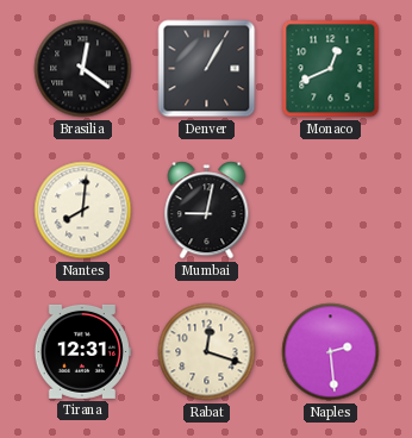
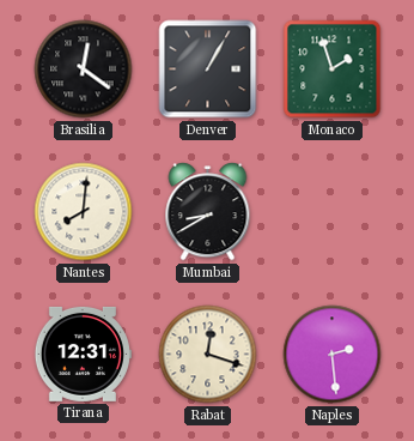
Monaco: 12:41 -> 1:57 (333, 70)
Mumbai: 9:02 -> 8:40 (208, 212)
